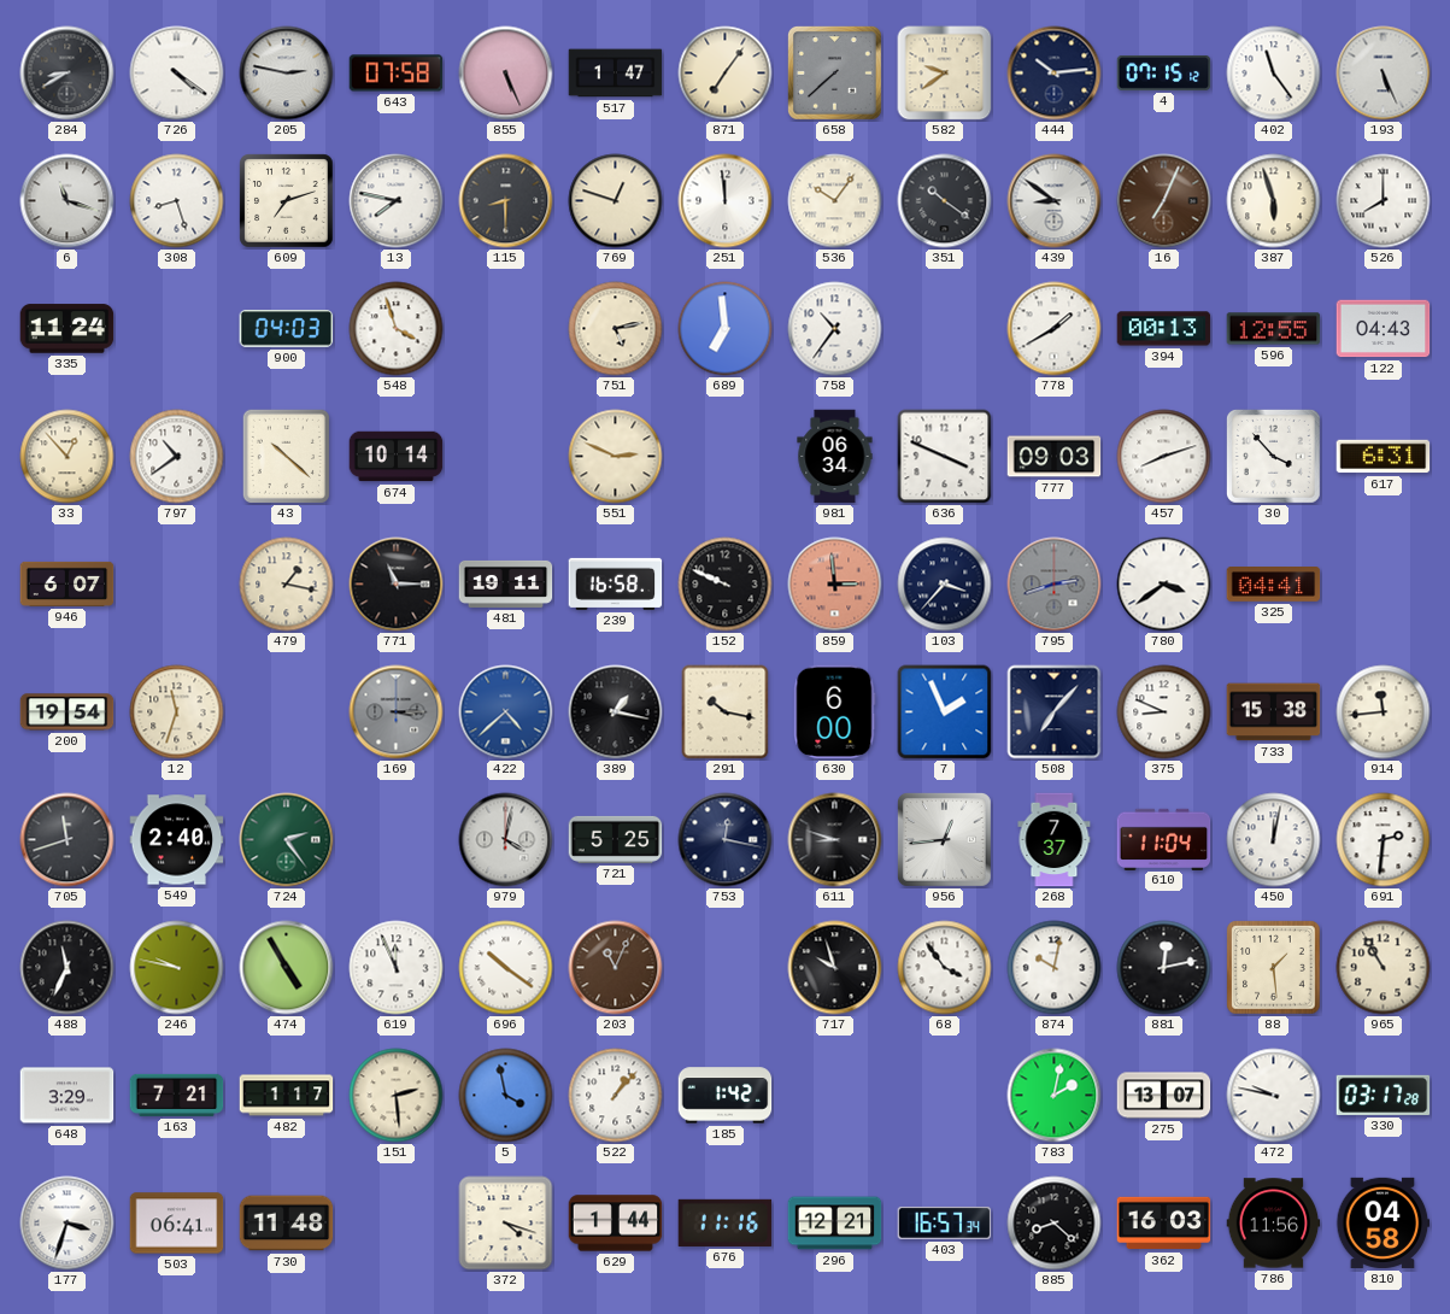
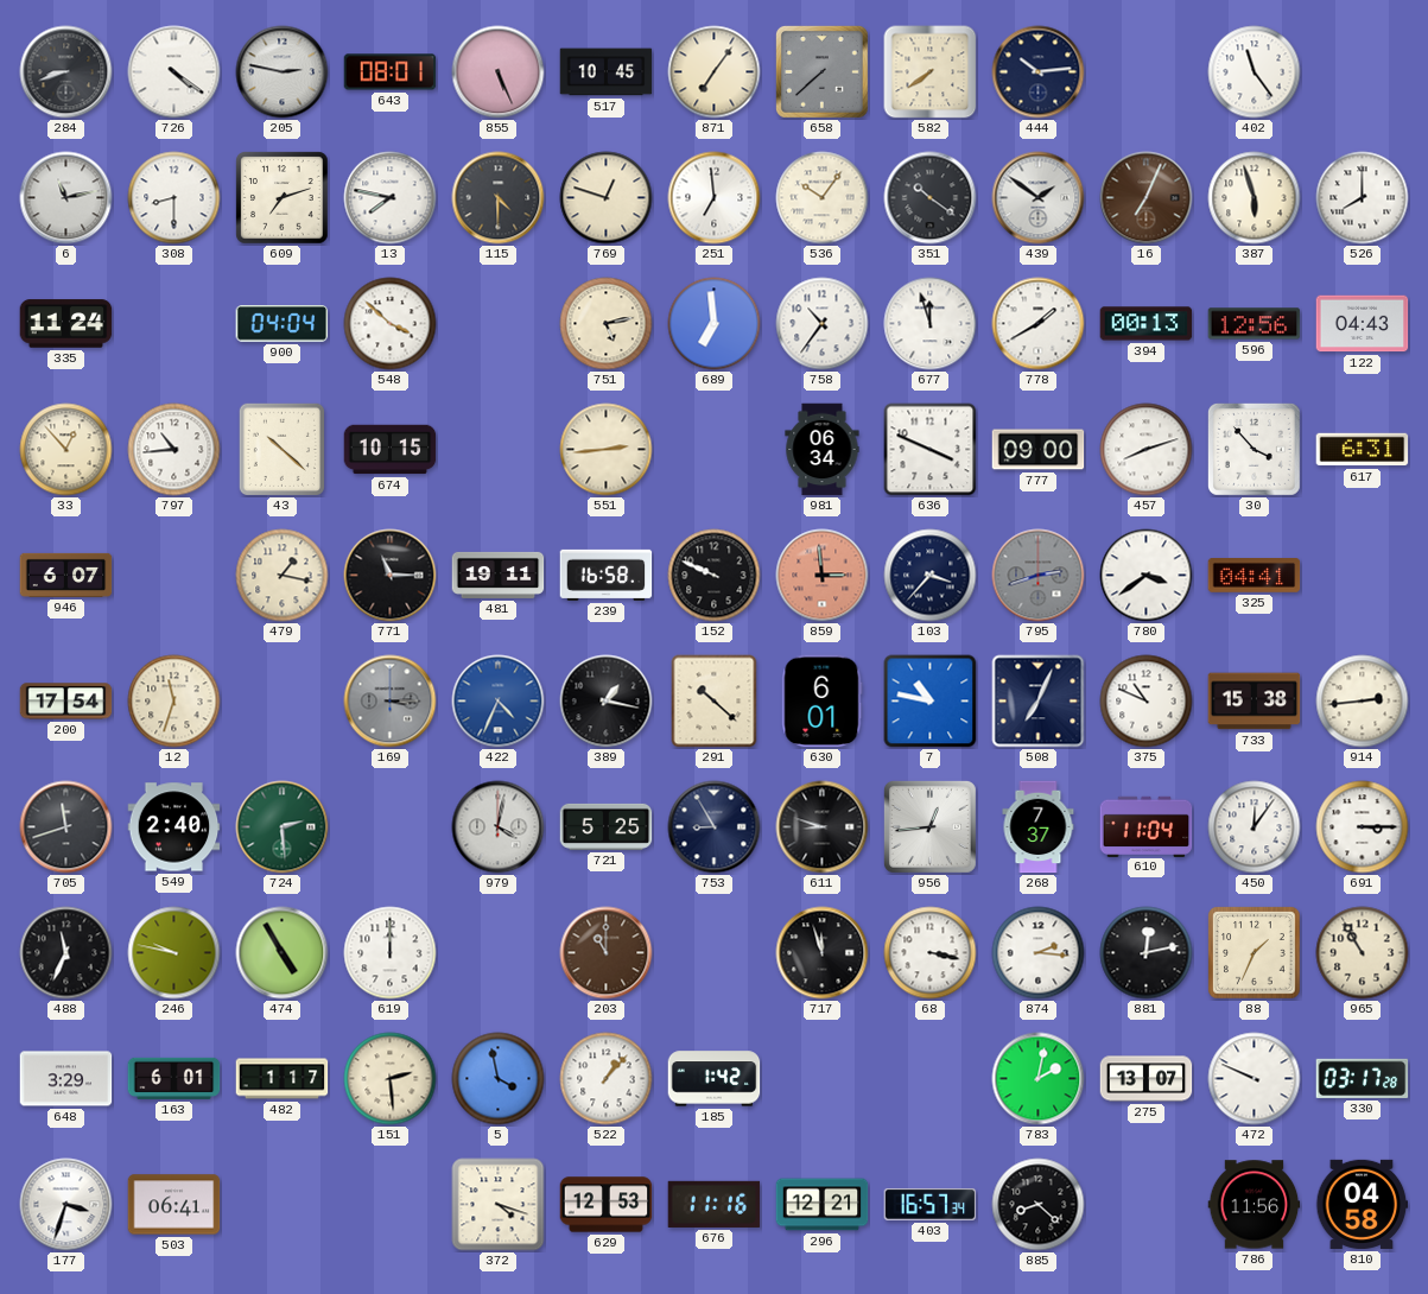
284: 8:40 -> 8:42 (66, 72)
643: 07:58 -> 08:01 (391, 72)
517: 1:47 -> 10:45 (607, 72)
582: 9:39 -> 7:39 (931, 72)
4: 07:15 -> none (1164, 72)
193: 5:26 -> none (1384, 74)
6: 11:18 -> 11:13 (66, 198)
308: 8:27 -> 8:30 (174, 198)
115: 8:30 -> 4:30 (499, 198)
251: 11:59 -> 6:59 (715, 198)
439: 8:51 -> 1:51 (1039, 198)
900: 04:03 -> 04:04 (283, 324)
548: 3:57 -> 3:52 (391, 324)
677: none -> 11:57 (931, 324)
596: 12:55 -> 12:56 (1255, 324)
797: 10:39 -> 10:44 (174, 450)
674: 10:14 -> 10:15 (391, 450)
551: 2:49 -> 2:44 (607, 450)
777: 09:03 -> 09:00 (1039, 450)
200: 19:54 -> 17:54 (66, 702)
422: 4:38 -> 4:34 (499, 702)
291: 10:17 -> 10:22 (715, 702)
630: 6:00 -> 6:01 (823, 702)
7: 1:56 -> 10:47 (931, 702)
508: 7:07 -> 7:04 (1039, 702)
375: 8:49 -> 10:49 (1147, 702)
914: 11:44 -> 2:44 (1363, 702)
724: 2:24 -> 2:29 (283, 827)
753: 12:17 -> 8:55 (715, 827)
450: 12:02 -> 12:06 (1255, 827)
691: 2:31 -> 3:15 (1363, 827)
619: 11:56 -> 12:00 (391, 953)
696: 10:21 -> none (506, 968)
203: 11:04 -> 11:00 (607, 953)
717: 9:57 -> 11:57 (823, 953)
68: 3:54 -> 3:17 (931, 953)
874: 10:02 -> 2:16 (1039, 953)
88: 1:29 -> 1:34 (1255, 953)
163: 7:21 -> 6:01 (174, 1078)
472: 9:47 -> 9:49 (1255, 1079)
730: 11:48 -> none (287, 1224)
629: 1:44 -> 12:53 (607, 1205)
362: 16:03 -> none (1164, 1224)
